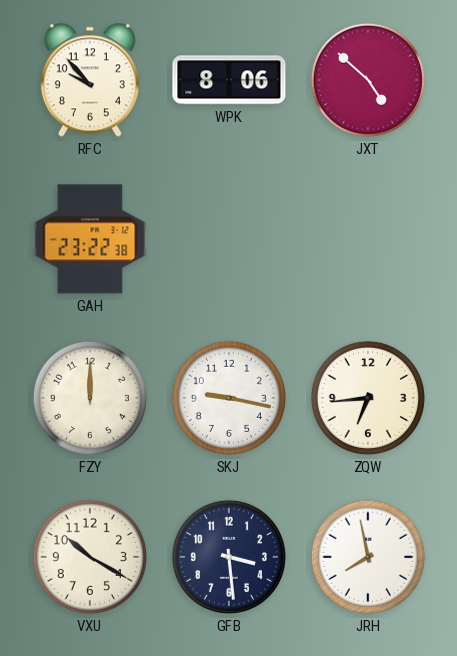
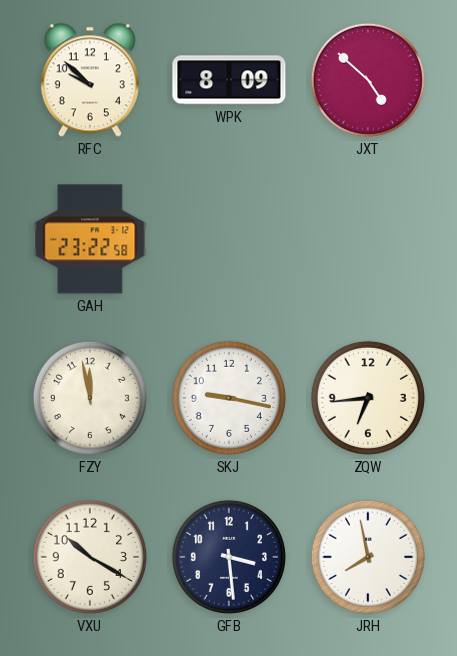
RFC: 9:53 -> 9:52 (90, 80)
WPK: 8:06 -> 8:09 (229, 80)
GAH: 23:22:38 -> 23:22:58 (90, 239)
FZY: 12:00 -> 11:58 (90, 398)
